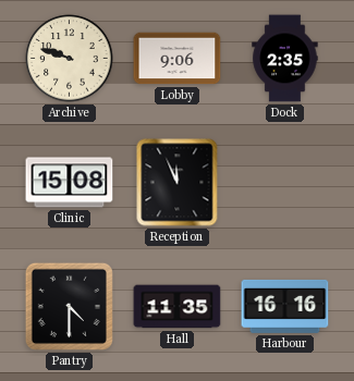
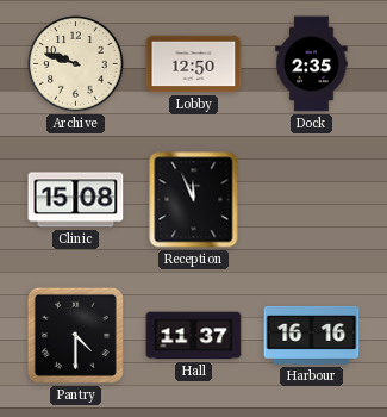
Lobby: 9:06 -> 12:50 (194, 64)
Hall: 11:35 -> 11:37 (194, 336)
